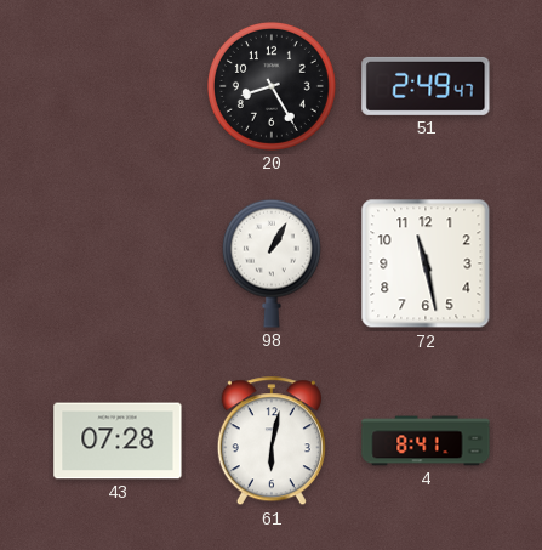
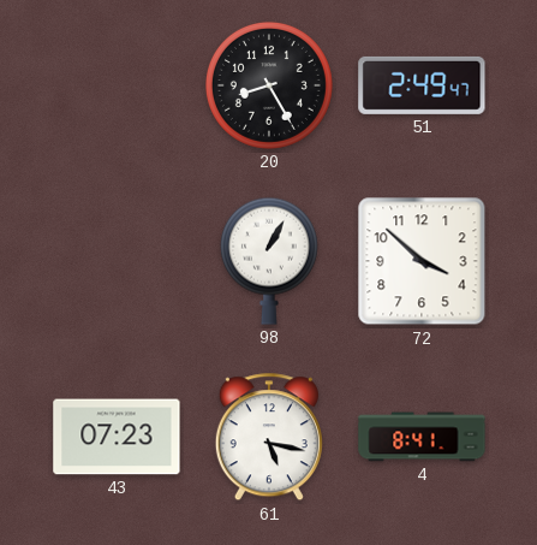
72: 11:28 -> 3:52 (422, 261)
43: 07:28 -> 07:23 (117, 437)
61: 6:02 -> 5:17 (269, 438)
